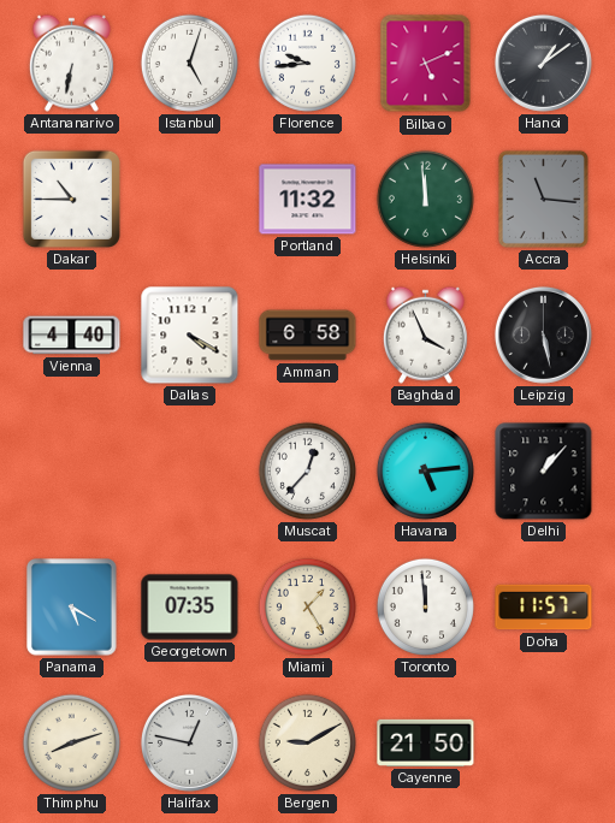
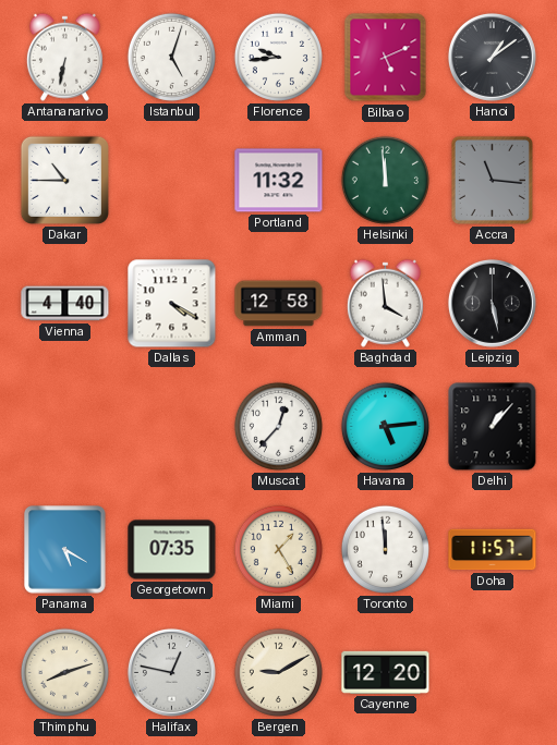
Amman: 6:58 -> 12:58 (279, 304)
Baghdad: 3:56 -> 3:59 (385, 303)
Cayenne: 21:50 -> 12:20 (386, 672)
